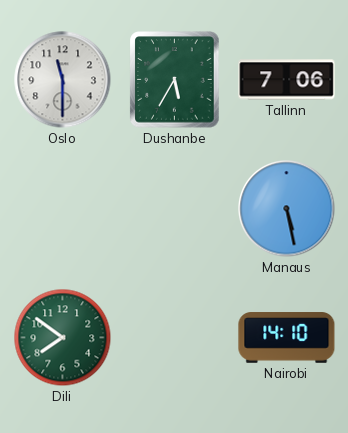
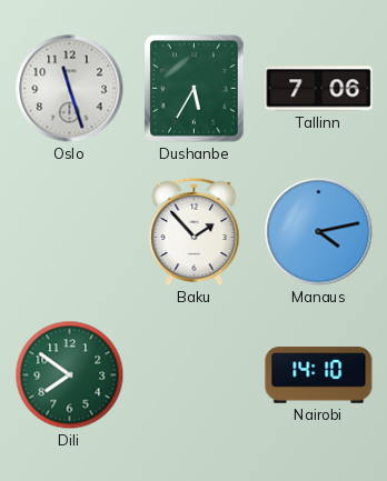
Oslo: 11:30 -> 11:27 (70, 89)
Baku: none -> 1:53 (195, 232)
Manaus: 5:28 -> 4:13 (319, 232)
